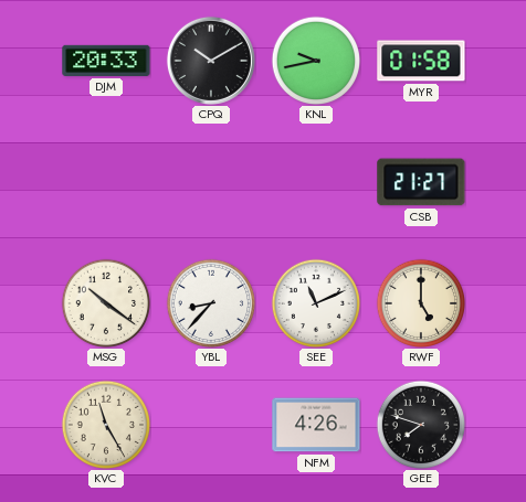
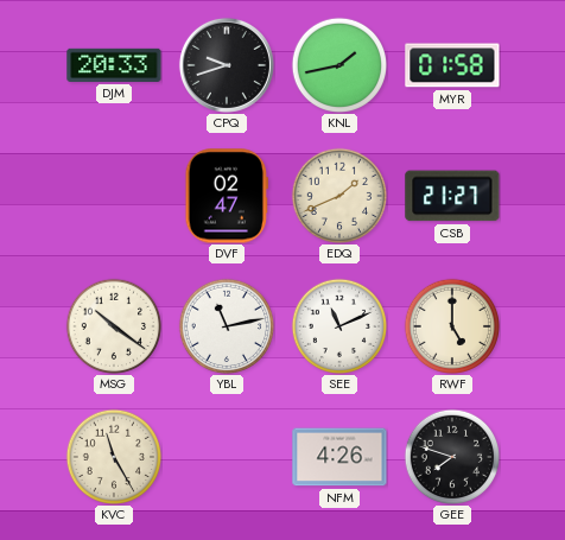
CPQ: 10:10 -> 9:42 (227, 65)
KNL: 9:43 -> 1:43 (339, 65)
DVF: none -> 02:47 (227, 196)
EDQ: none -> 1:41 (339, 196)
YBL: 8:37 -> 11:13 (227, 326)
